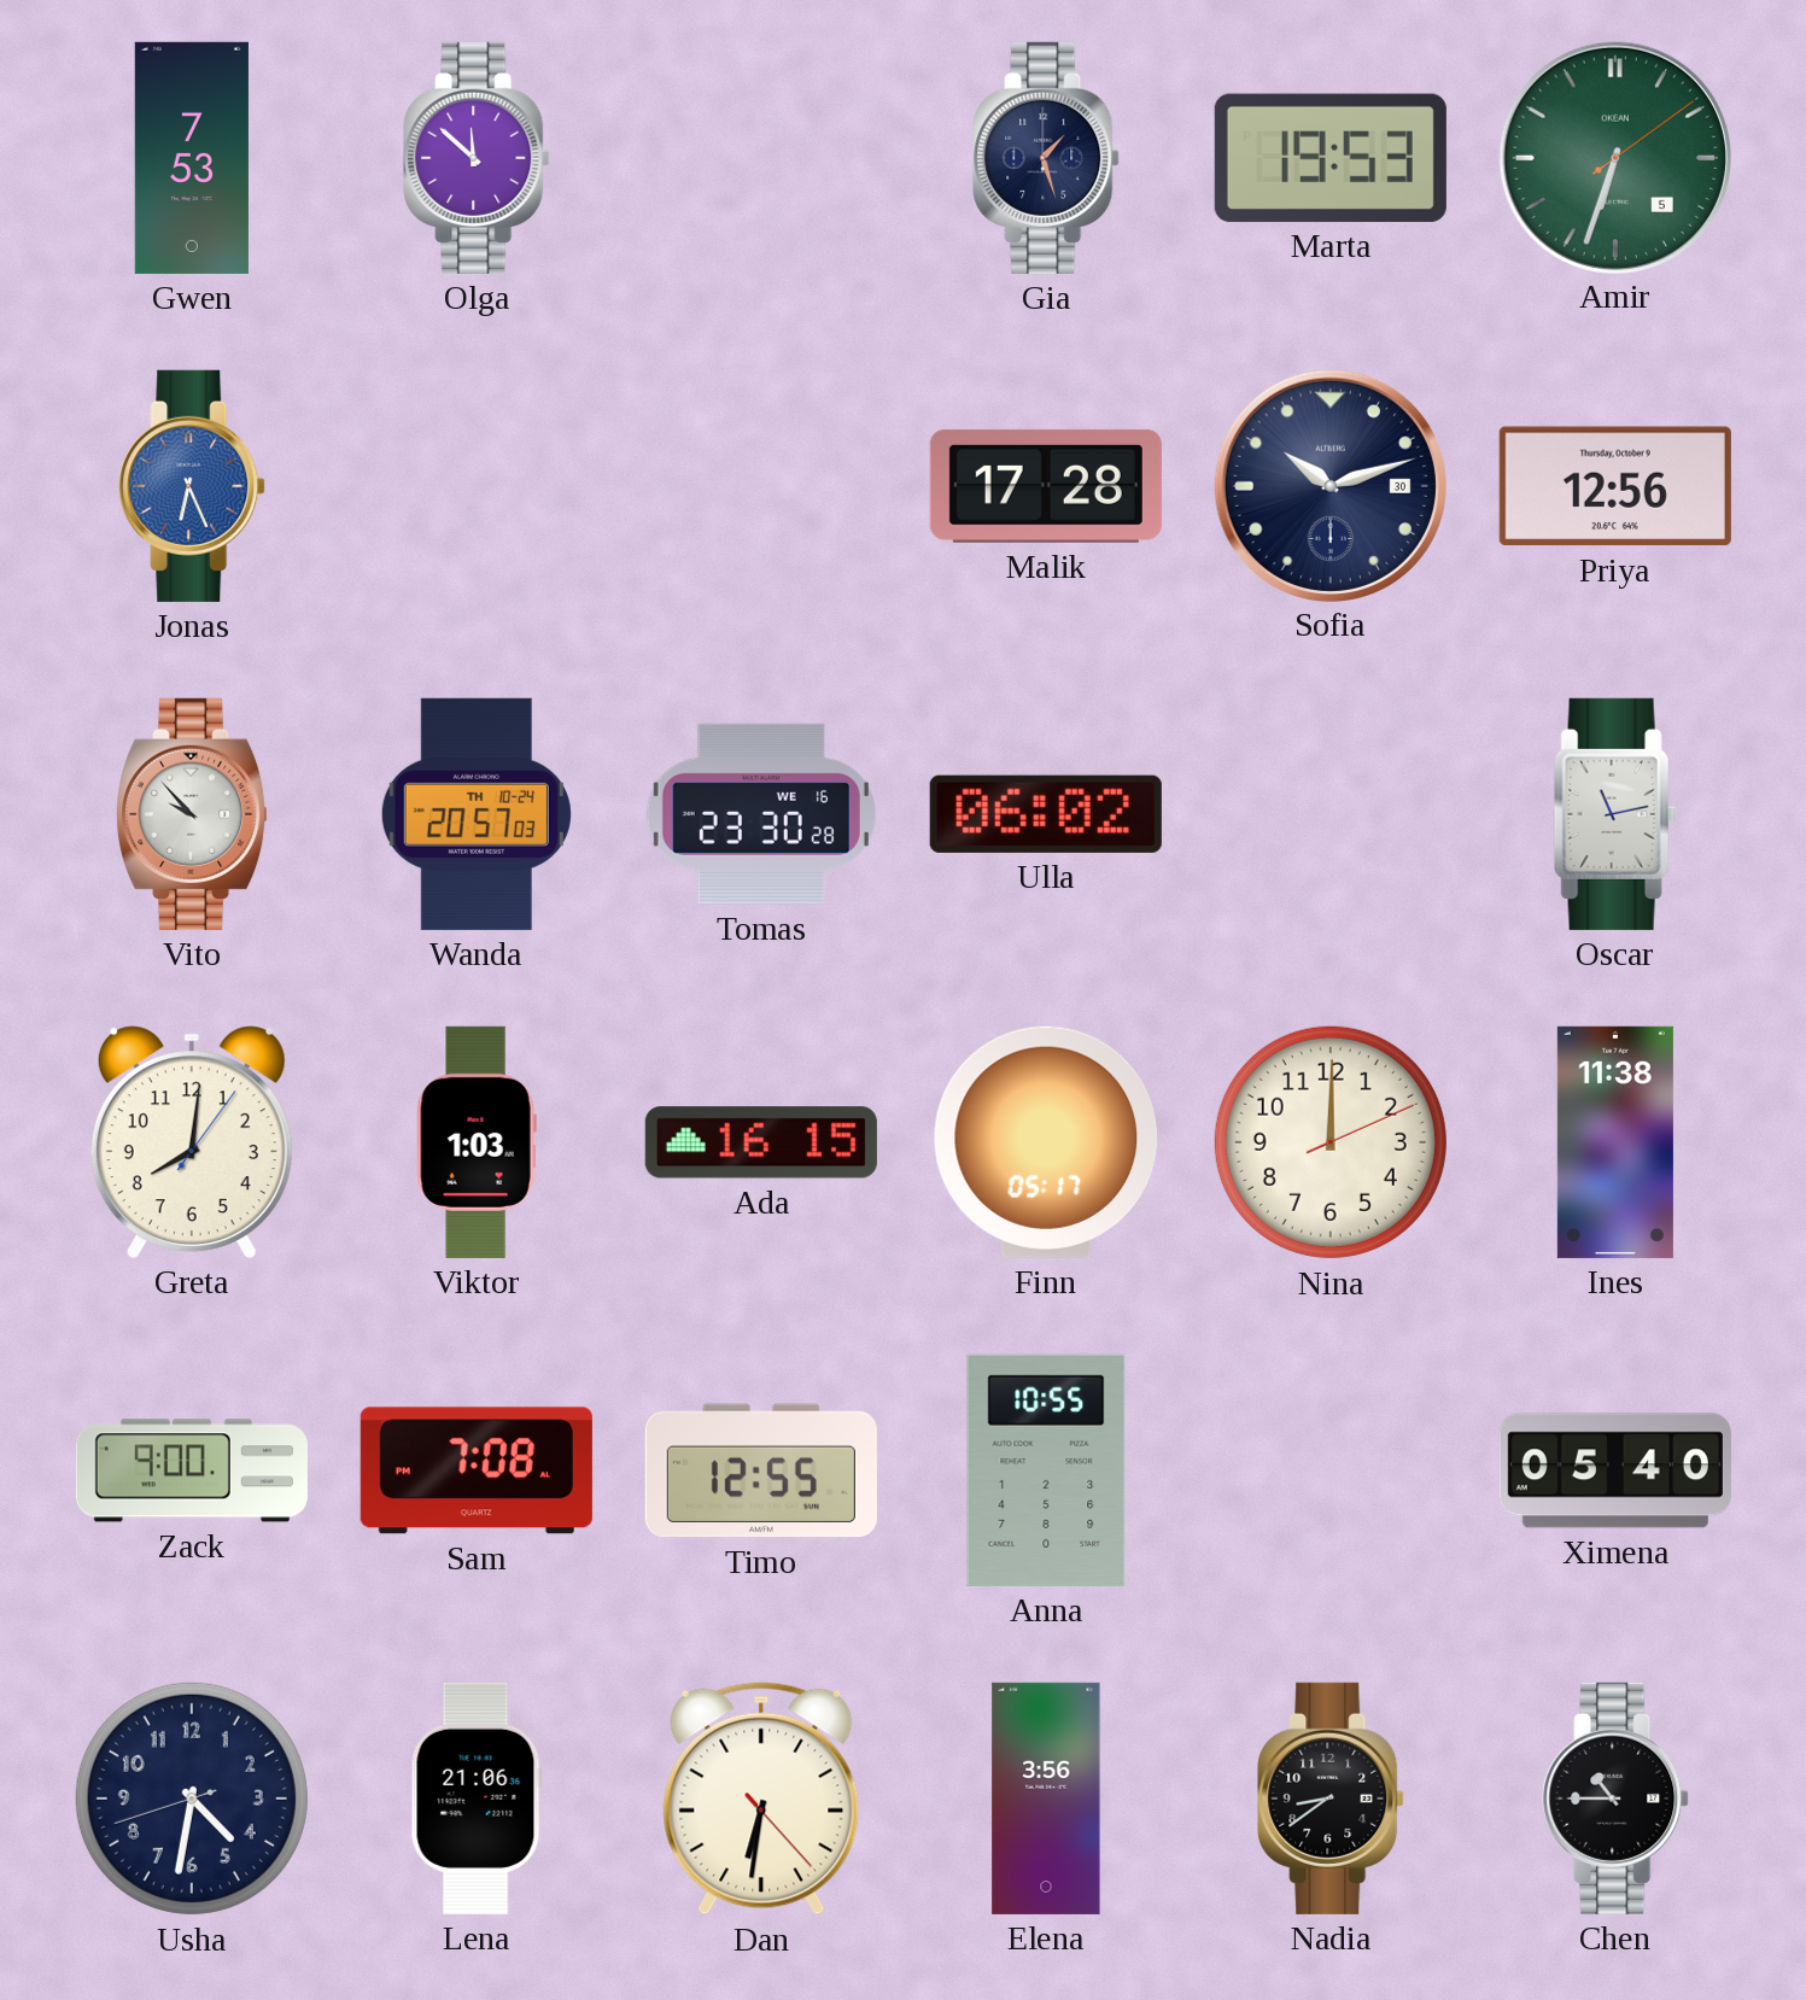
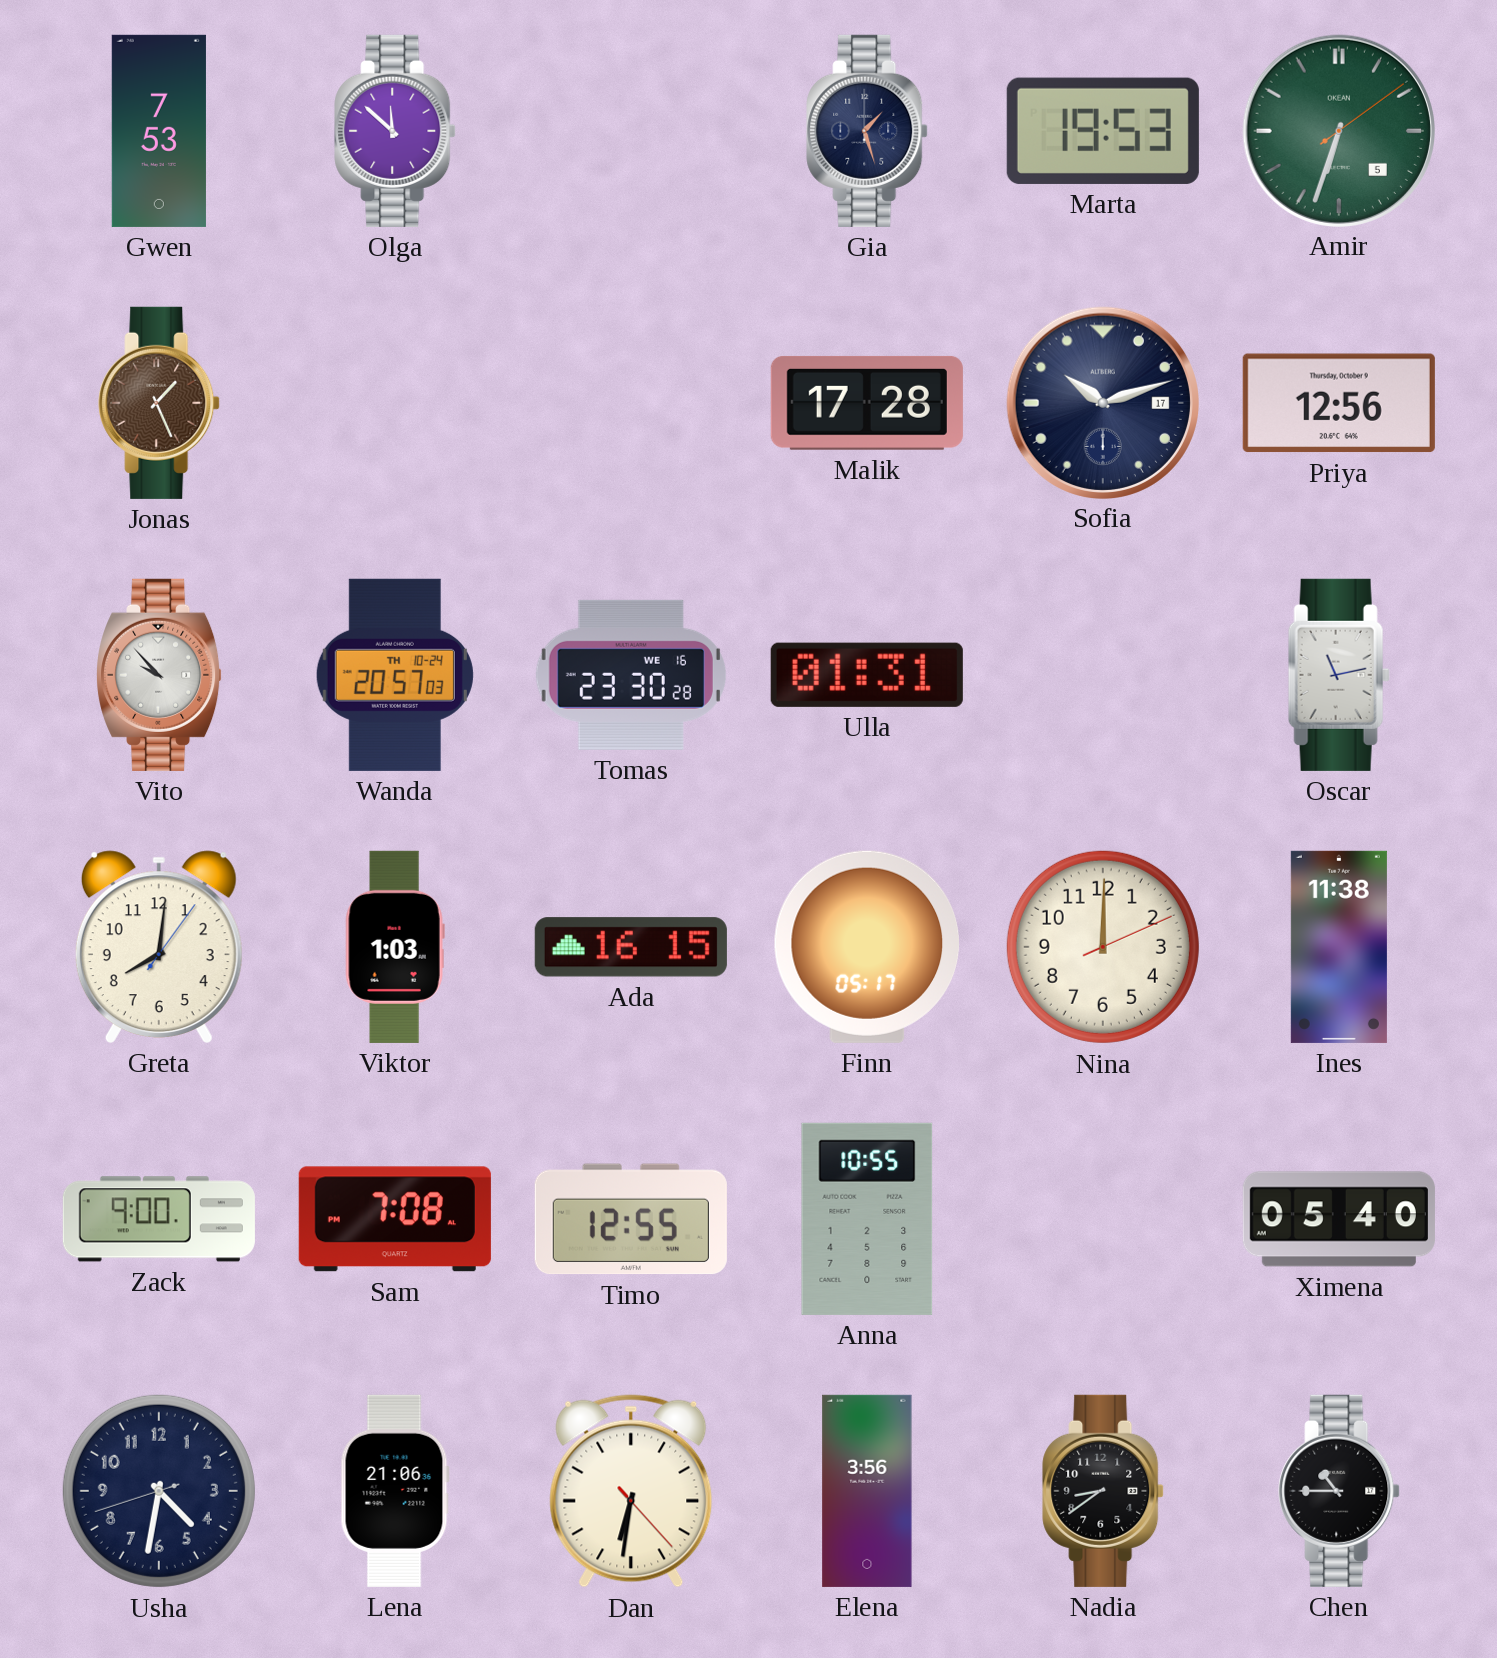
Jonas: 6:26 -> 1:26 (159, 403)
Jonas dial: blue -> brown (159, 403)
Sofia date: 30 -> 17 (1102, 402)
Ulla: 06:02 -> 01:31 (867, 675)
